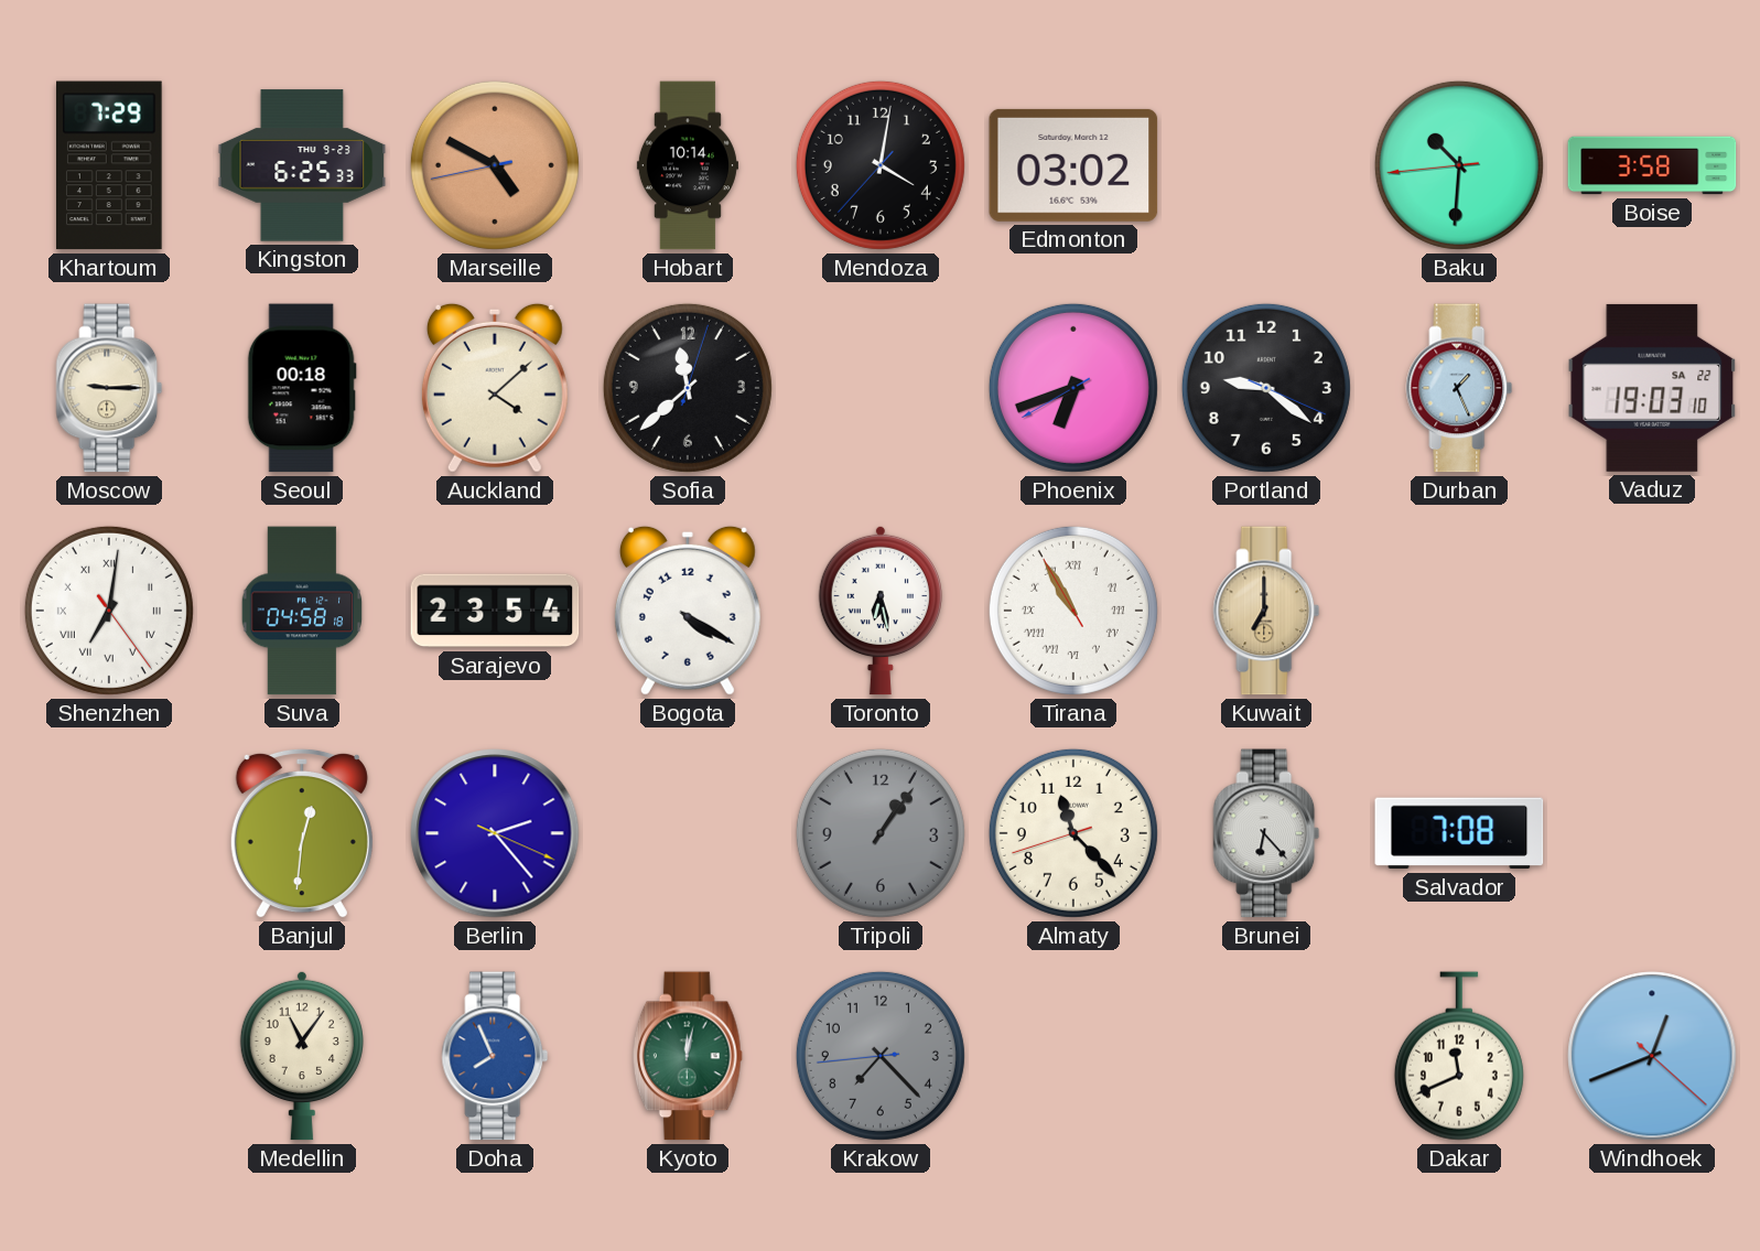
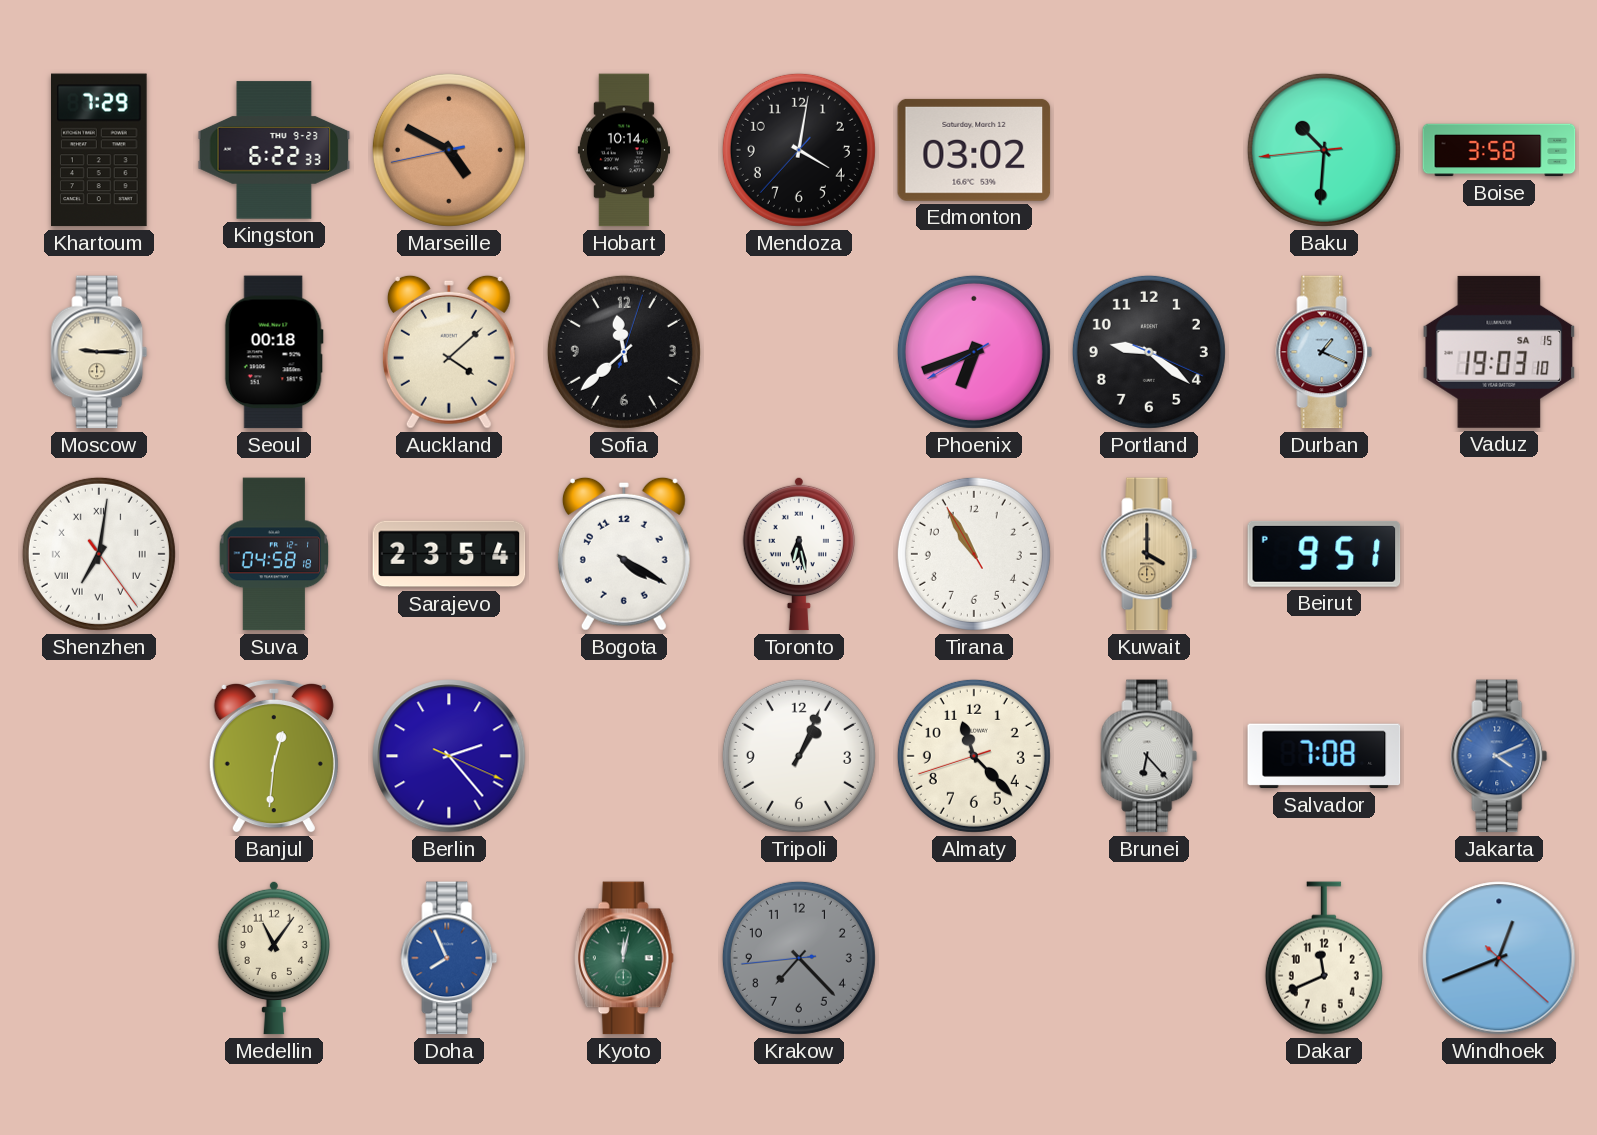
Kingston: 6:25 -> 6:22 (274, 150)
Durban: 1:26 -> 1:19 (1324, 352)
Vaduz date: SA 22 -> SA 15 (1499, 352)
Tirana numerals: Roman -> Arabic (974, 554)
Kuwait: 7:00 -> 4:00 (1149, 554)
Beirut: none -> 9:51 (1324, 554)
Tripoli: 1:06 -> 1:04 (799, 756)
Tripoli dial: grey -> white (799, 756)
Jakarta: none -> 4:11 (1499, 756)
